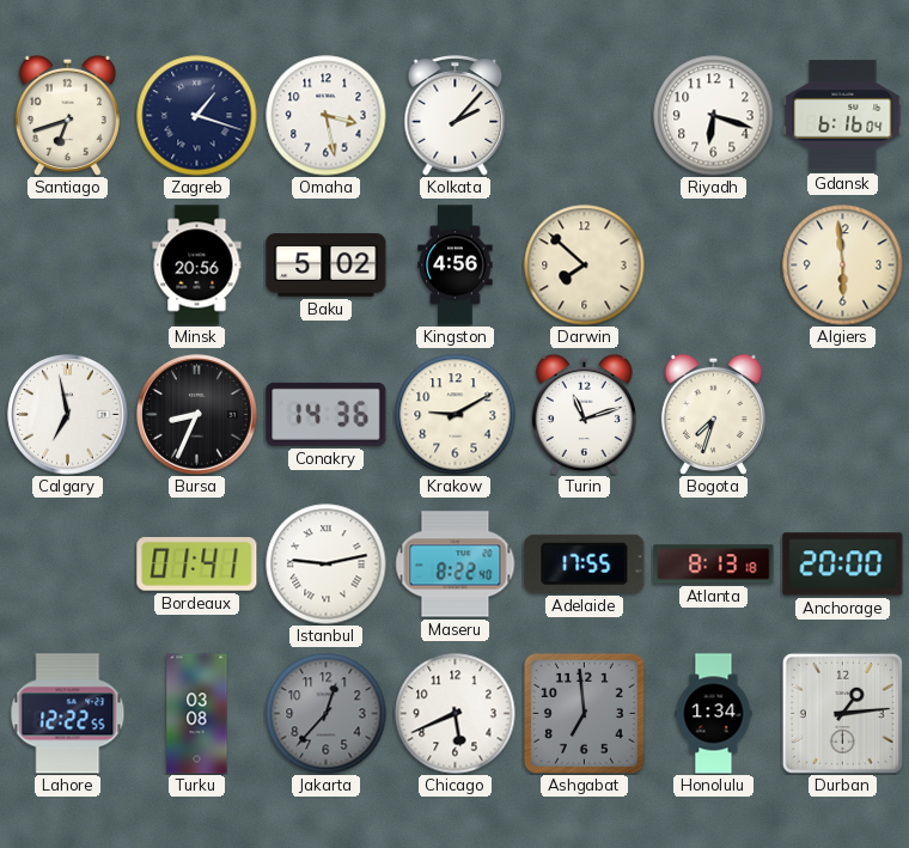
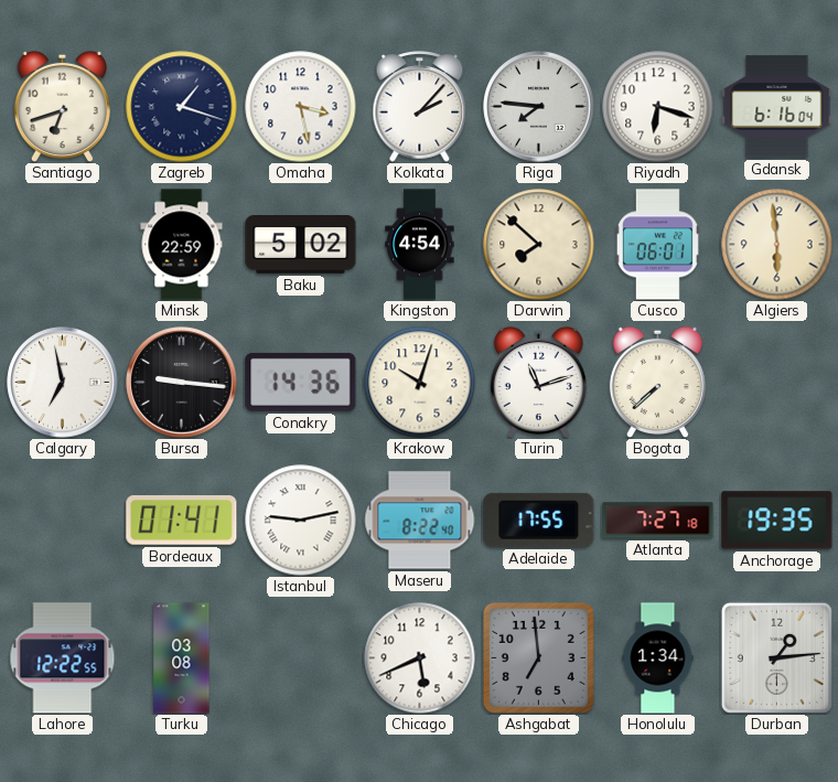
Riga: none -> 7:46 (539, 107)
Minsk: 20:56 -> 22:59 (182, 245)
Kingston: 4:56 -> 4:54 (420, 245)
Cusco: none -> 06:01 (657, 245)
Bursa: 8:34 -> 9:16 (182, 383)
Krakow: 9:10 -> 10:03 (420, 383)
Bogota: 7:33 -> 7:38 (657, 382)
Atlanta: 8:13 -> 7:27 (658, 521)
Anchorage: 20:00 -> 19:35 (777, 521)
Jakarta: 12:37 -> none (327, 714)
